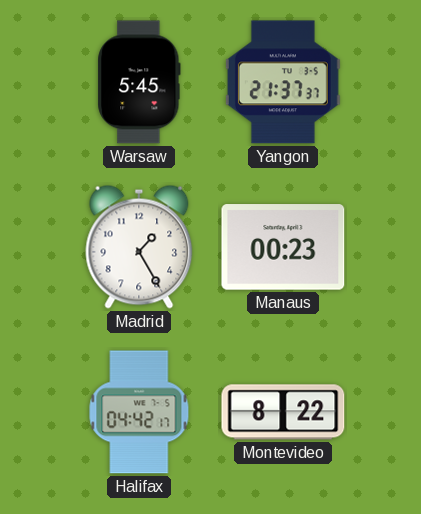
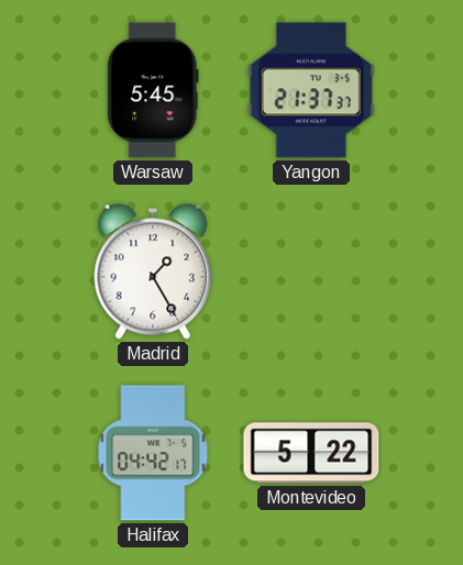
Manaus: 00:23 -> none (283, 247)
Montevideo: 8:22 -> 5:22 (311, 453)
